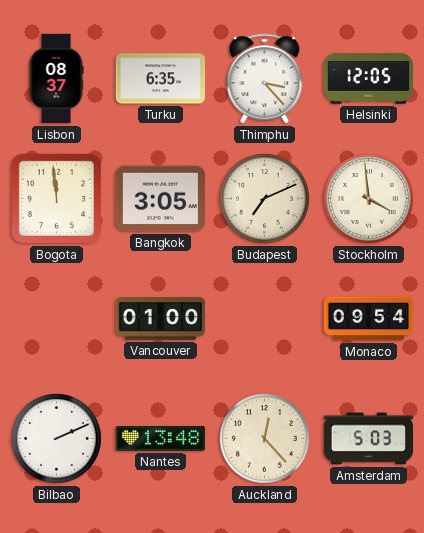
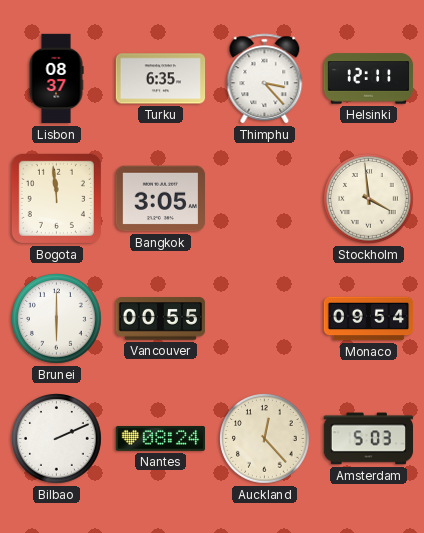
Helsinki: 12:05 -> 12:11 (369, 79)
Budapest: 7:11 -> none (265, 199)
Brunei: none -> 6:00 (57, 319)
Vancouver: 01:00 -> 00:55 (161, 319)
Nantes: 13:48 -> 08:24 (161, 439)
